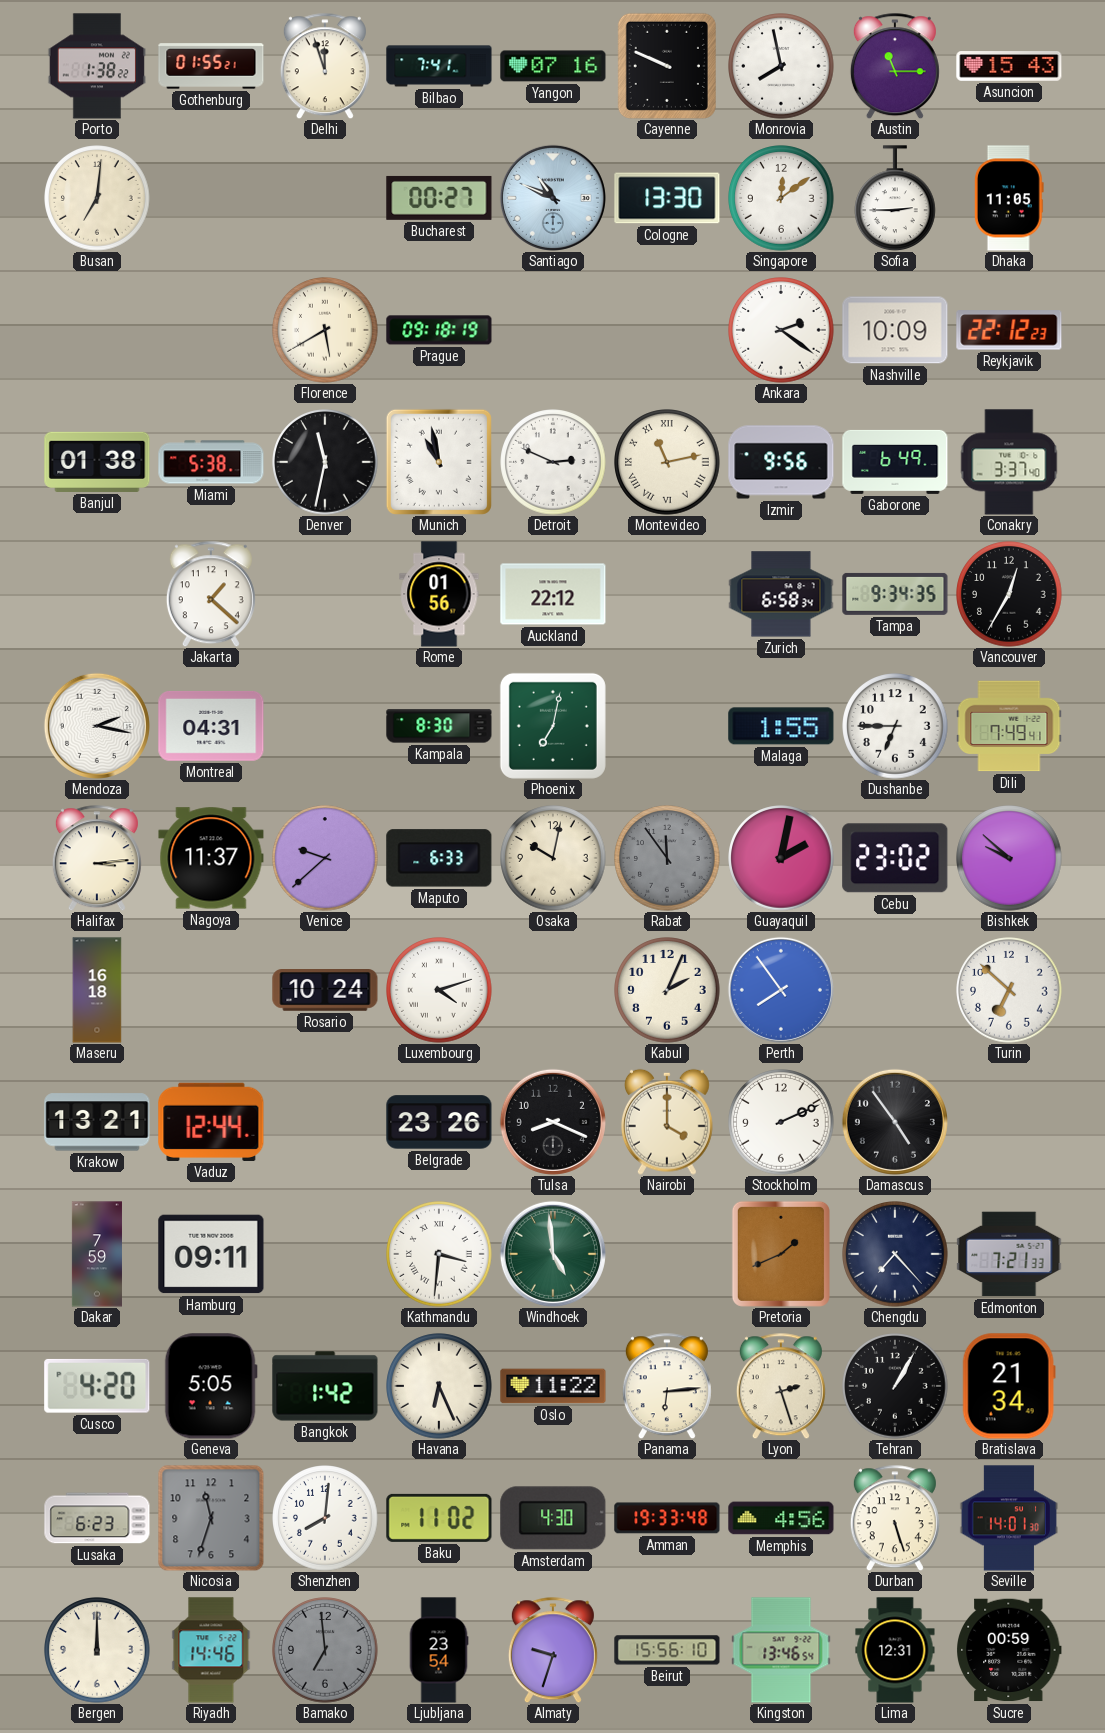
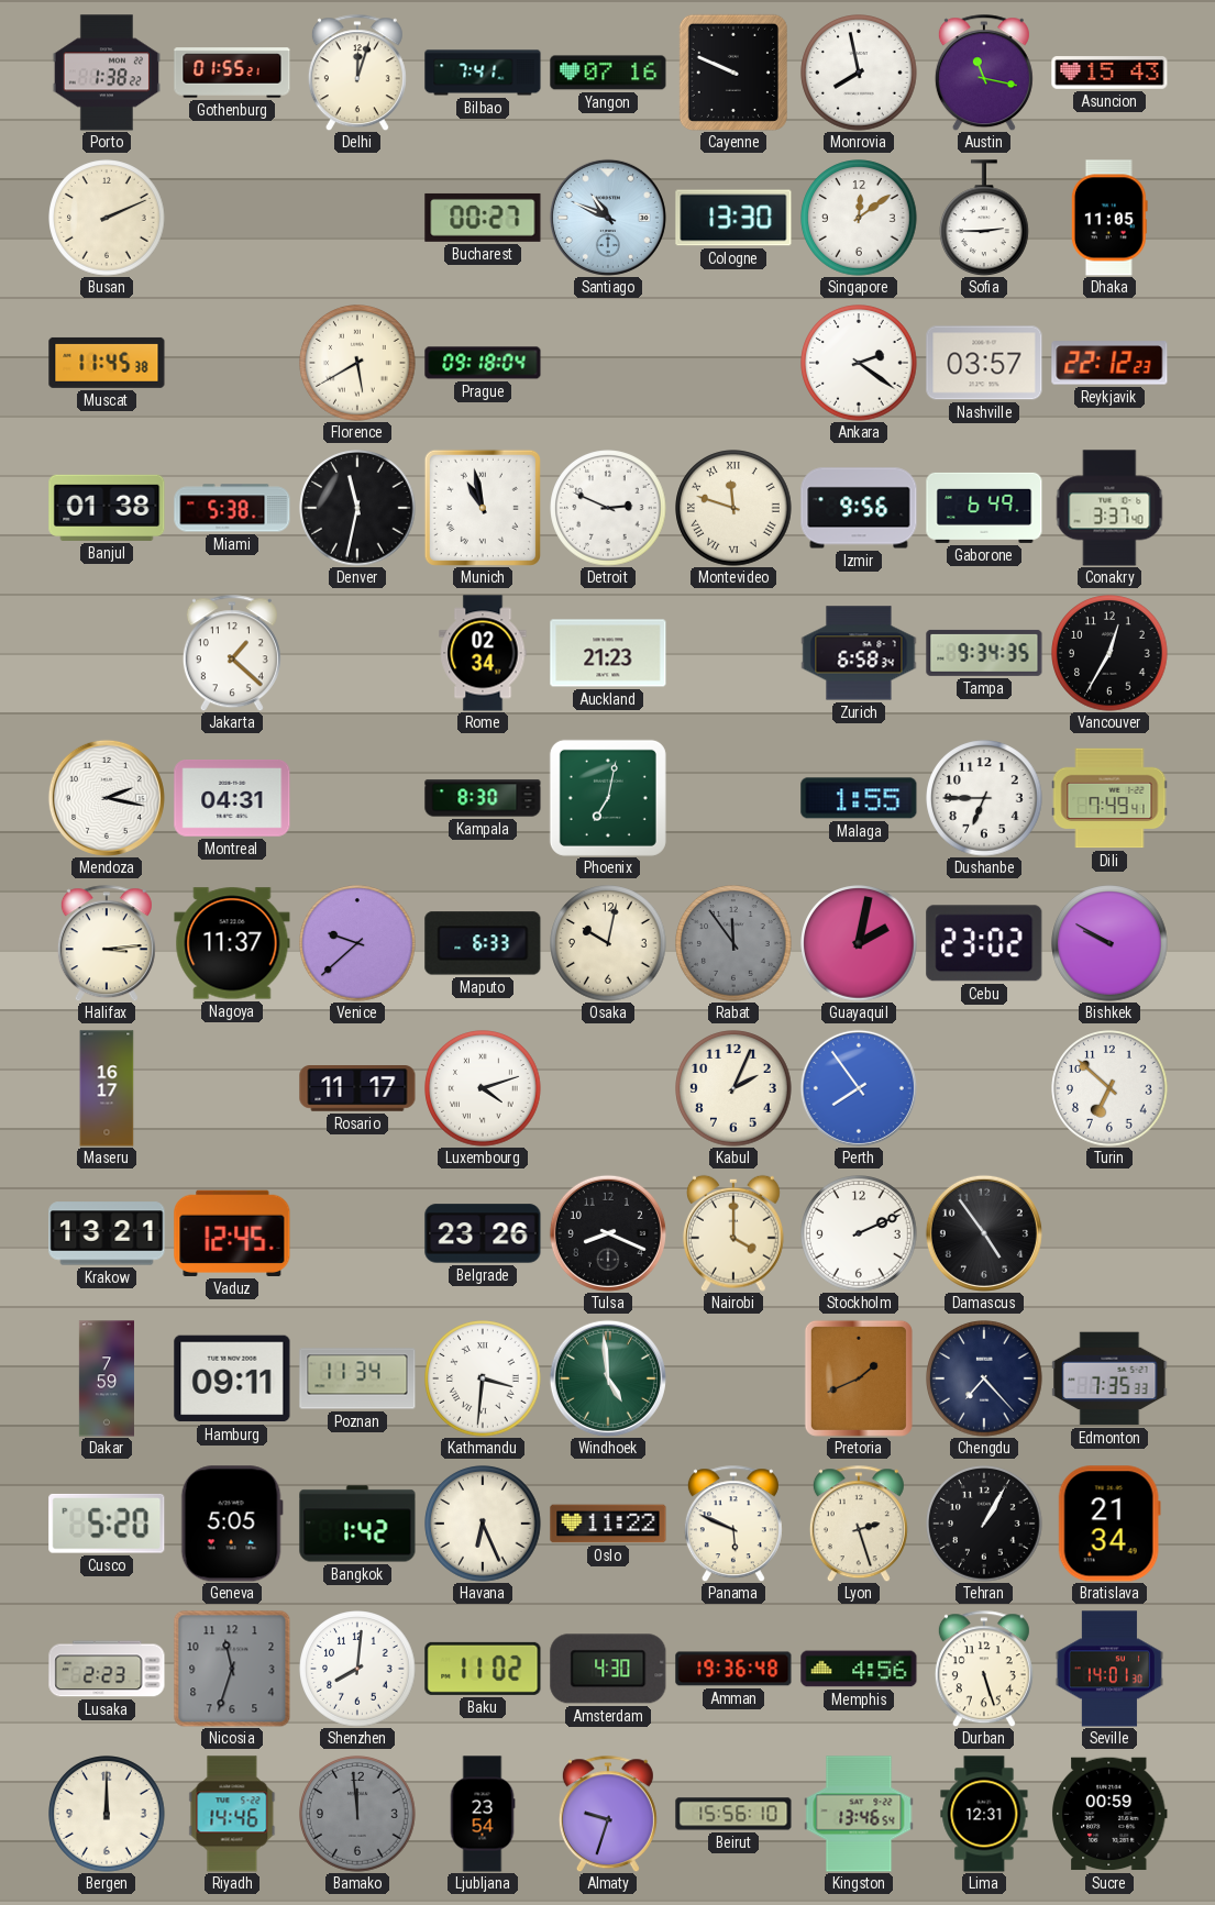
Delhi: 11:57 -> 12:03 (357, 73)
Austin: 11:15 -> 11:17 (984, 73)
Busan: 7:01 -> 2:11 (107, 218)
Muscat: none -> 11:45 (107, 363)
Prague: 09:18:19 -> 09:18:04 (483, 363)
Nashville: 10:09 -> 03:57 (984, 363)
Montevideo: 11:13 -> 11:48 (733, 508)
Rome: 01:56 -> 02:34 (483, 653)
Auckland: 22:12 -> 21:23 (608, 653)
Bishkek: 9:52 -> 9:50 (1109, 943)
Maseru: 16:18 -> 16:17 (107, 1088)
Rosario: 10:24 -> 11:17 (357, 1088)
Vaduz: 12:44 -> 12:45 (232, 1233)
Poznan: none -> 11:34 (357, 1378)
Edmonton: 7:21 -> 7:35 (1109, 1378)
Cusco: 4:20 -> 5:20 (107, 1524)
Panama: 6:14 -> 5:49 (733, 1524)
Lusaka: 6:23 -> 2:23 (107, 1669)
Amman: 19:33 -> 19:36 (733, 1669)
Bamako: 6:59 -> 11:59 (357, 1814)
